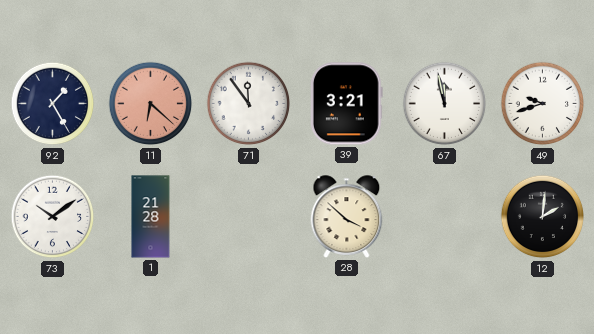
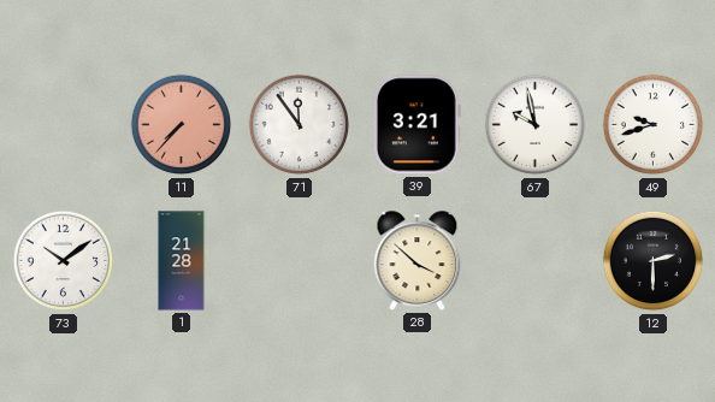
92: 1:25 -> none (53, 104)
11: 6:22 -> 7:37 (182, 125)
67: 11:58 -> 9:58 (536, 125)
12: 2:01 -> 2:30 (654, 261)
